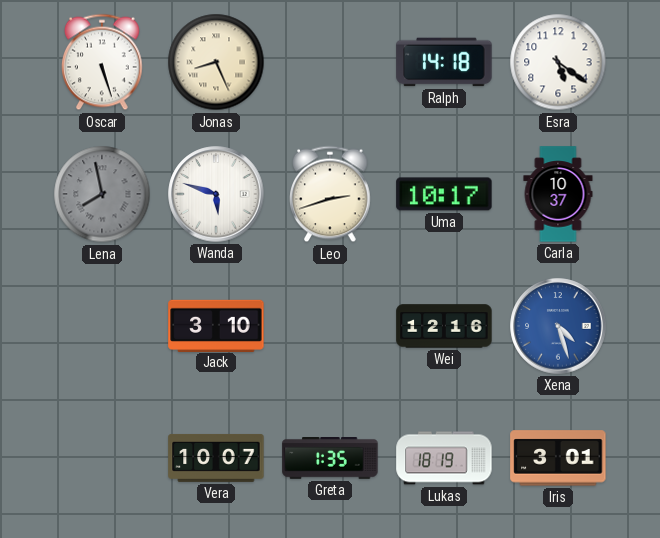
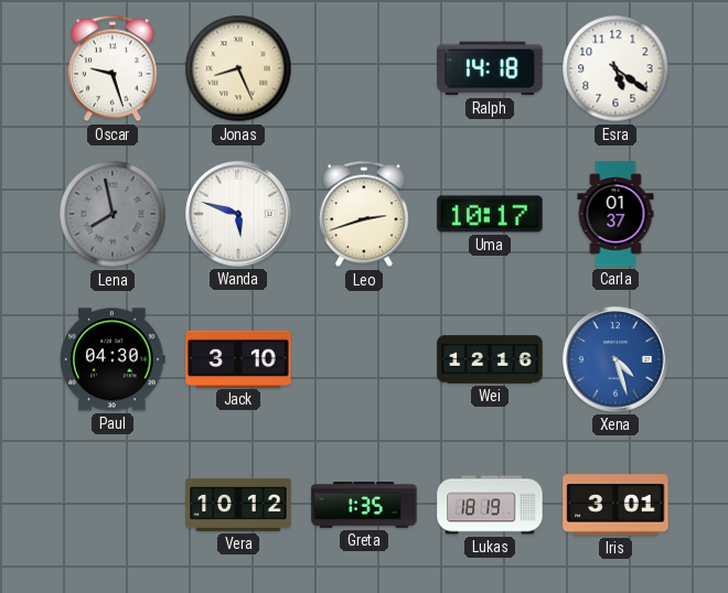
Oscar: 5:27 -> 9:27 (114, 68)
Carla: 10:37 -> 01:37 (615, 214)
Paul: none -> 04:30 (113, 359)
Vera: 10:07 -> 10:12 (238, 505)
